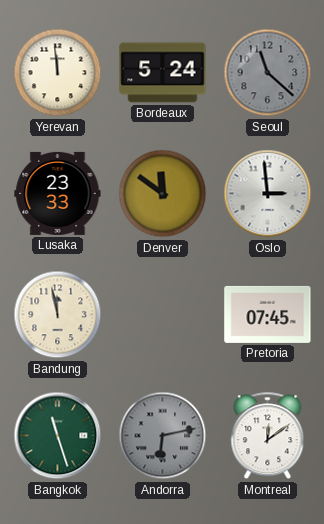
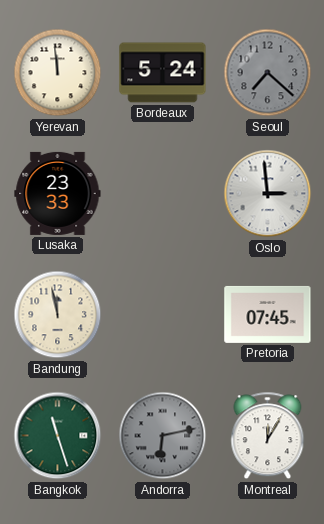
Seoul: 11:22 -> 7:22 (268, 73)
Denver: 11:51 -> none (163, 194)
Montreal: 12:09 -> 12:05 (268, 436)
